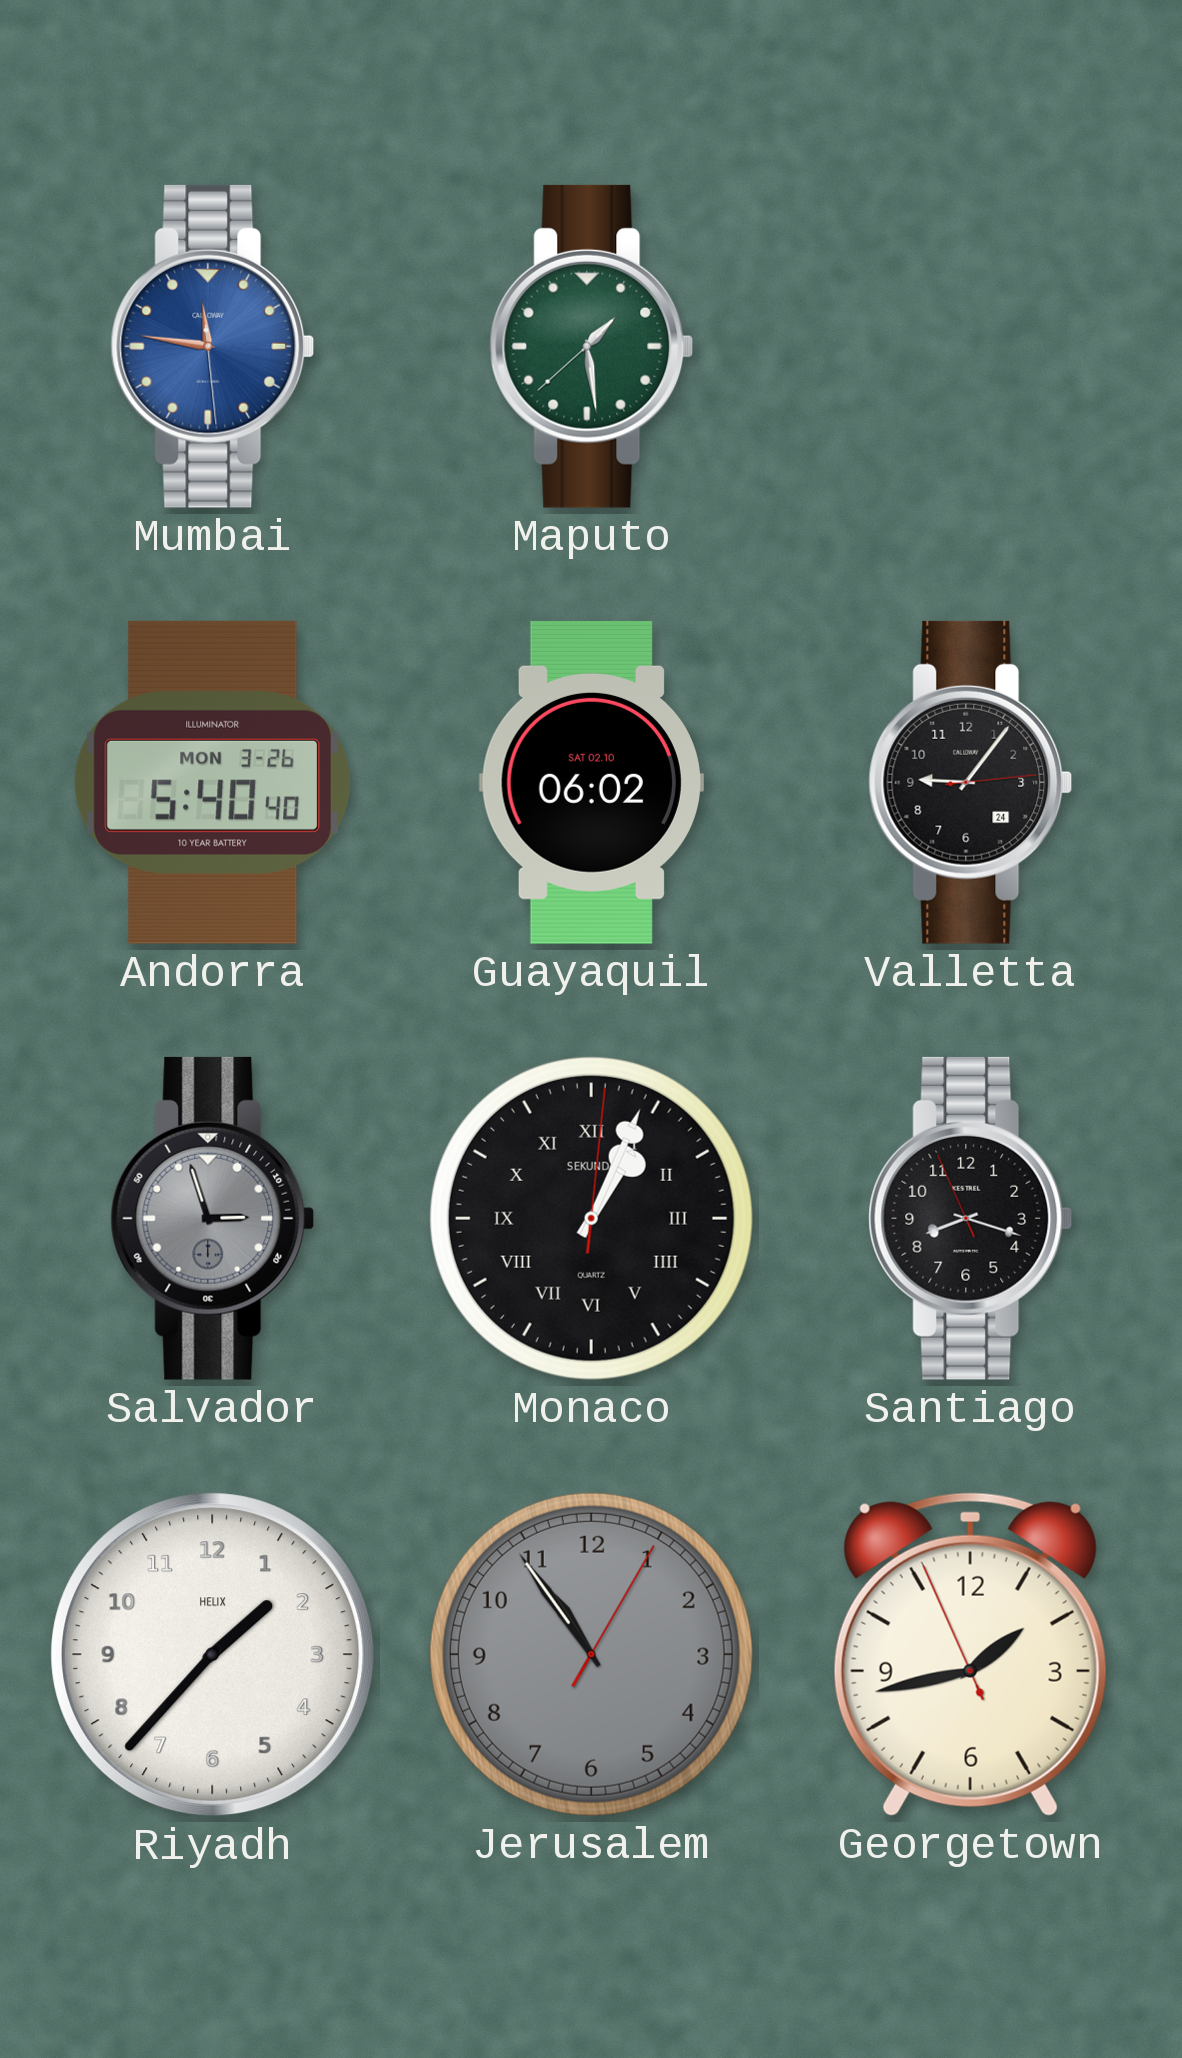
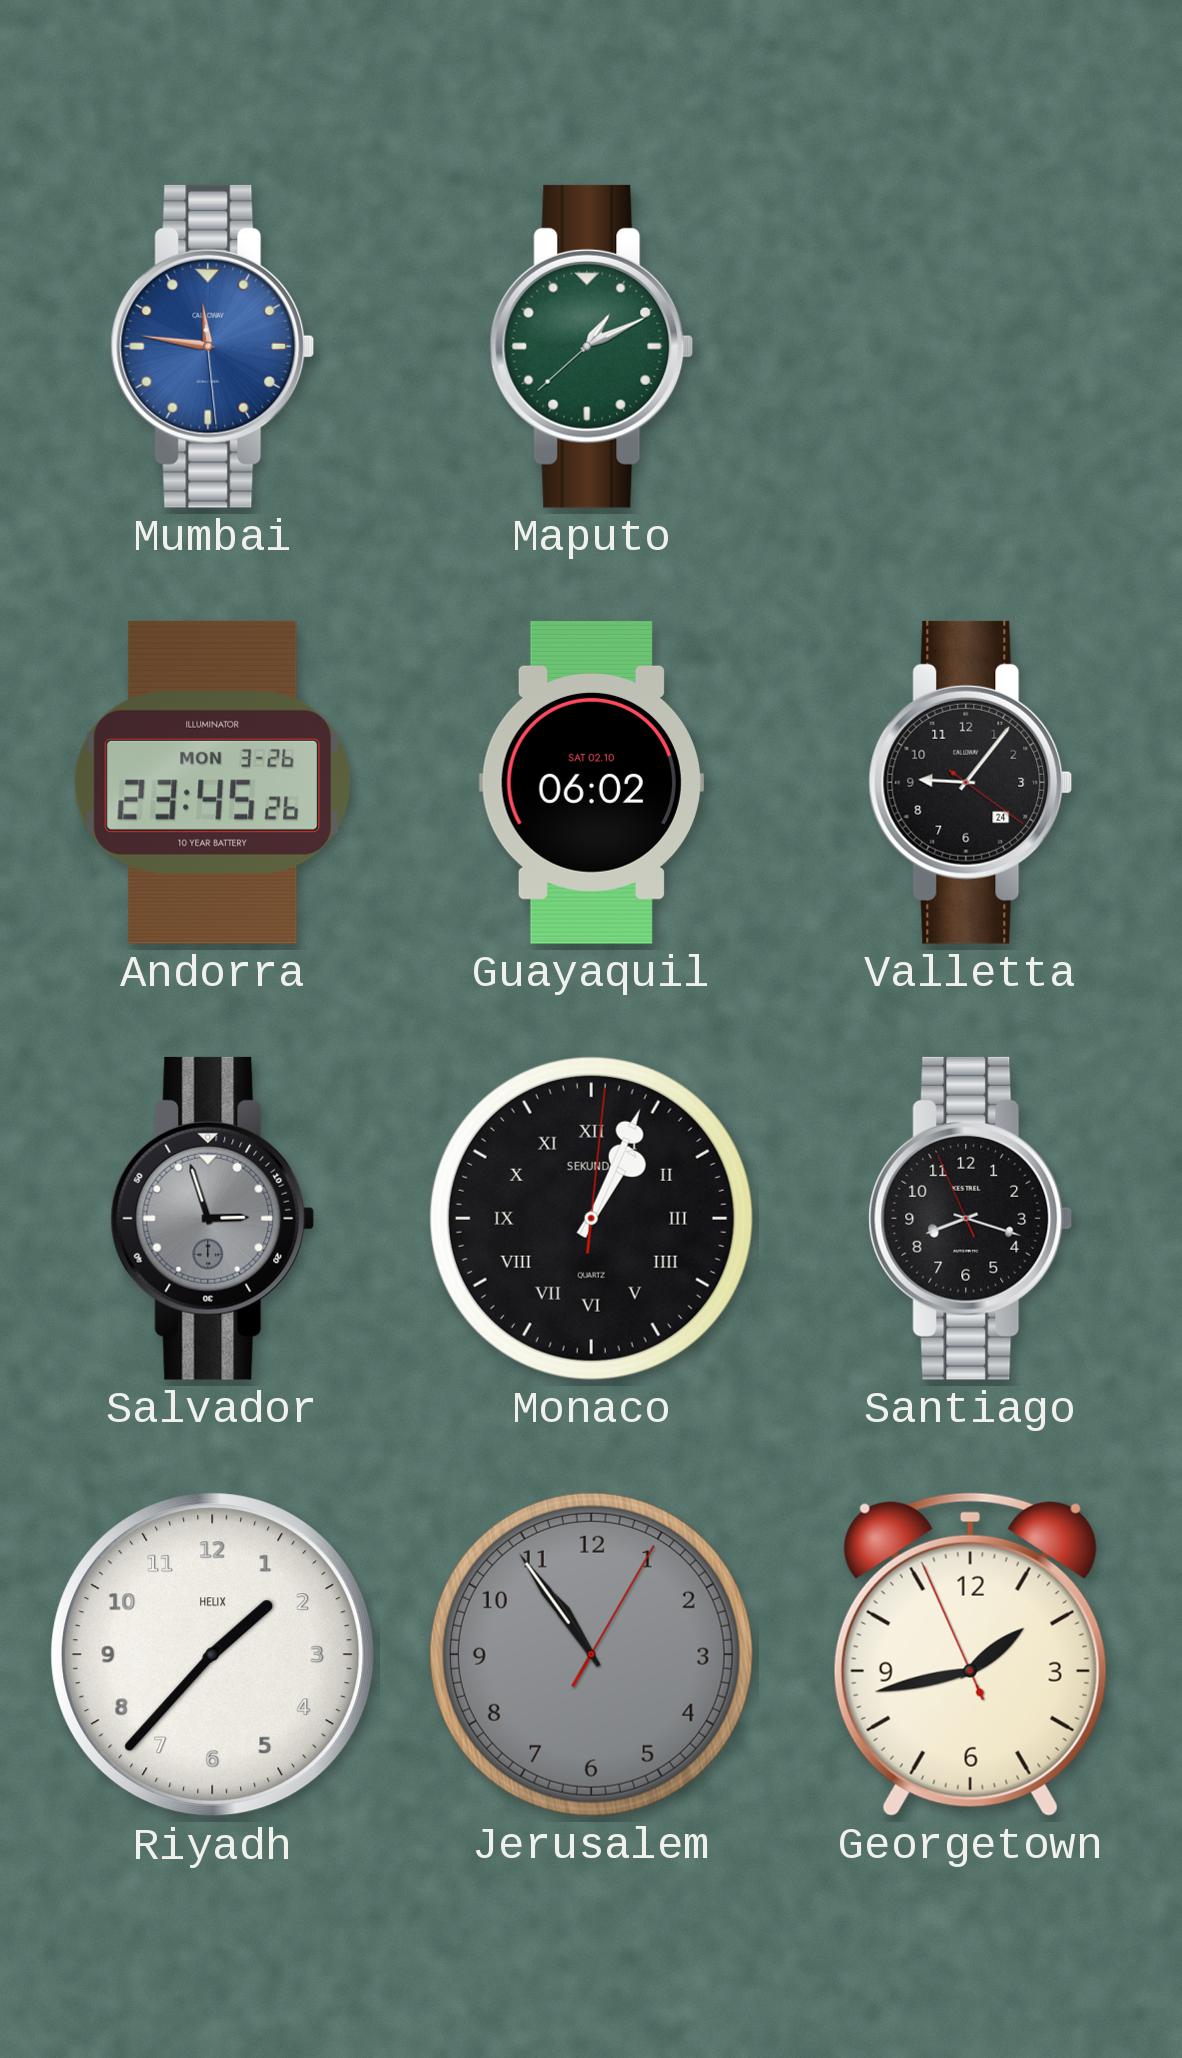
Maputo: 1:28 -> 1:10 (592, 346)
Andorra: 5:40 -> 23:45 (212, 782)
Valletta: 9:06:14 -> 9:06:21 (971, 782)
